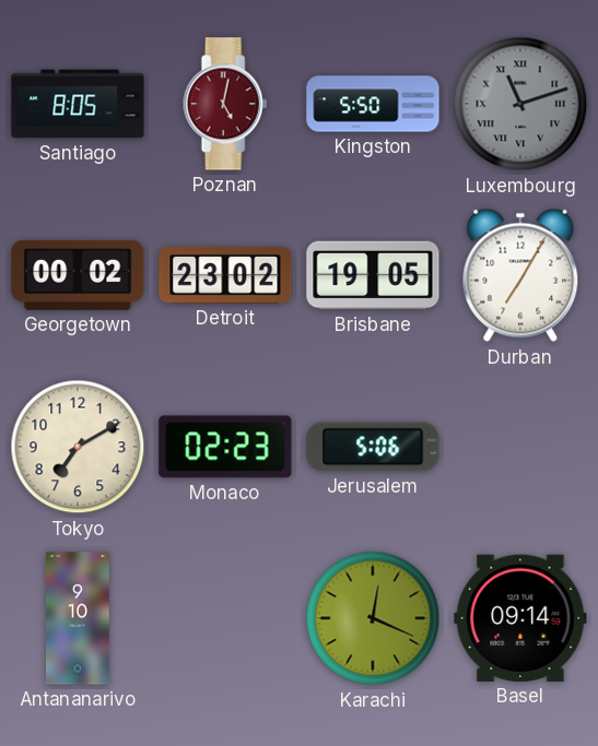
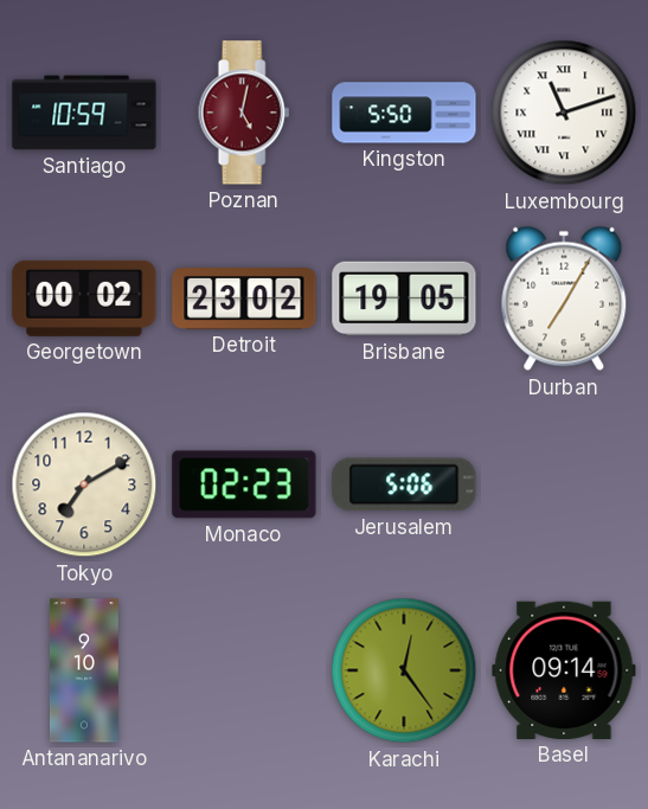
Santiago: 8:05 -> 10:59 (84, 113)
Luxembourg dial: grey -> white (564, 113)
Karachi: 12:19 -> 12:24 (404, 670)
